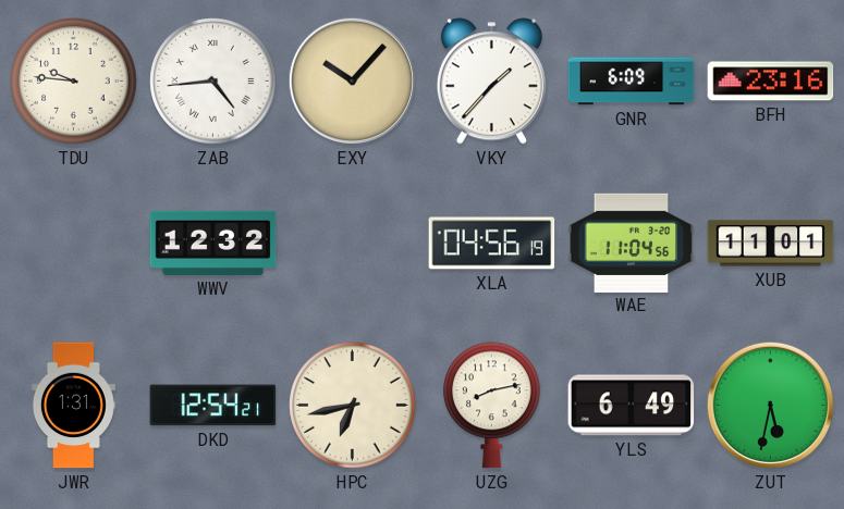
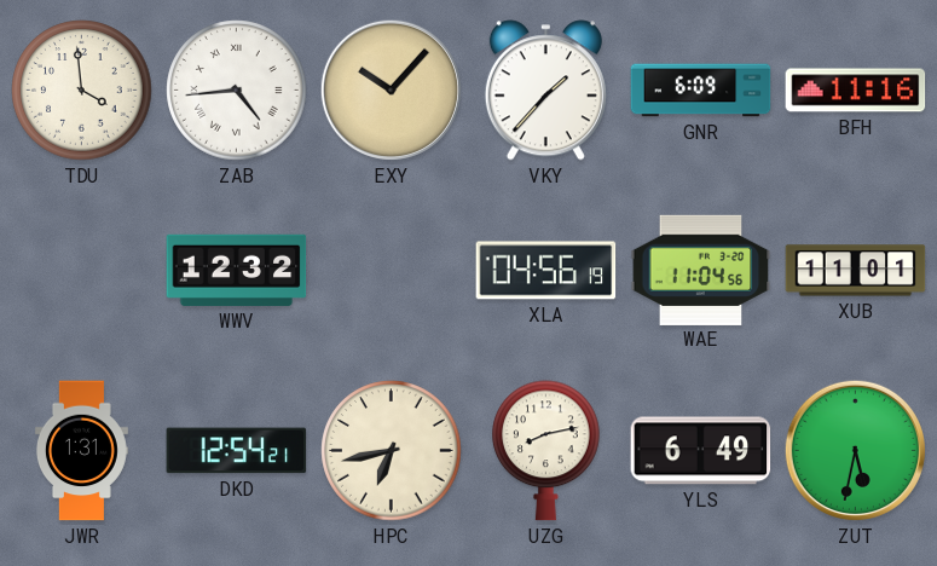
TDU: 9:46 -> 3:59 (82, 91)
BFH: 23:16 -> 11:16 (856, 91)
